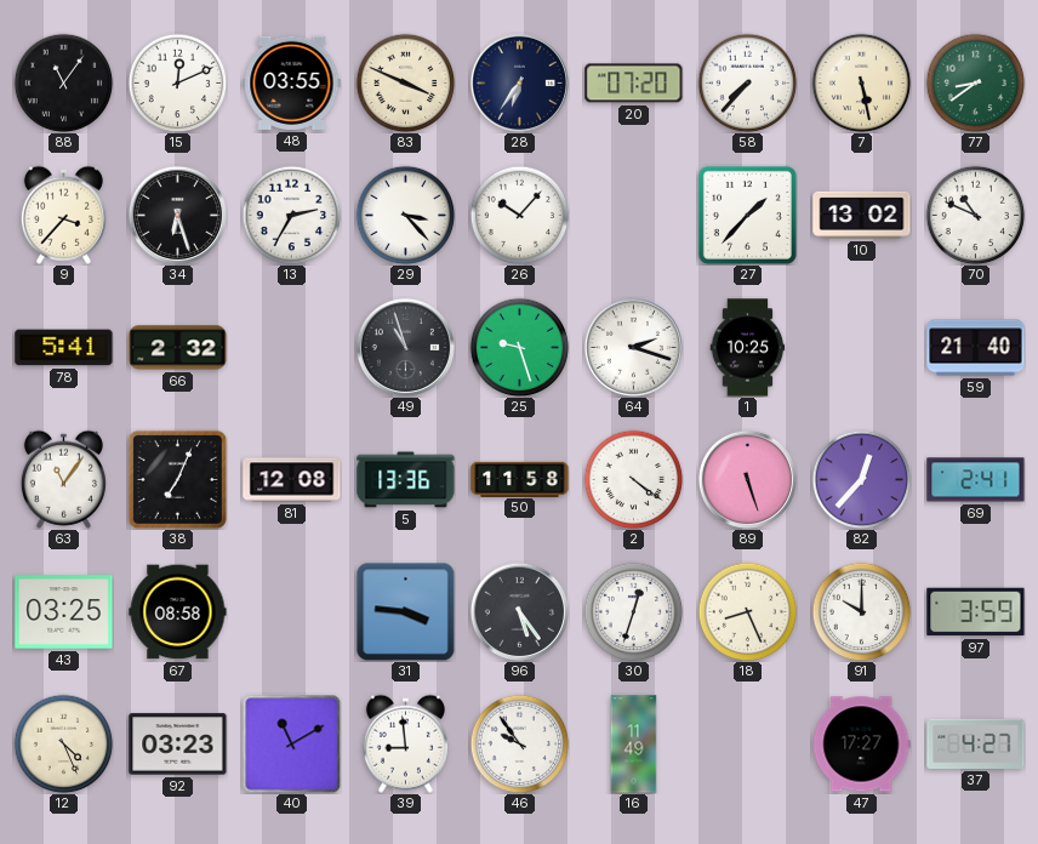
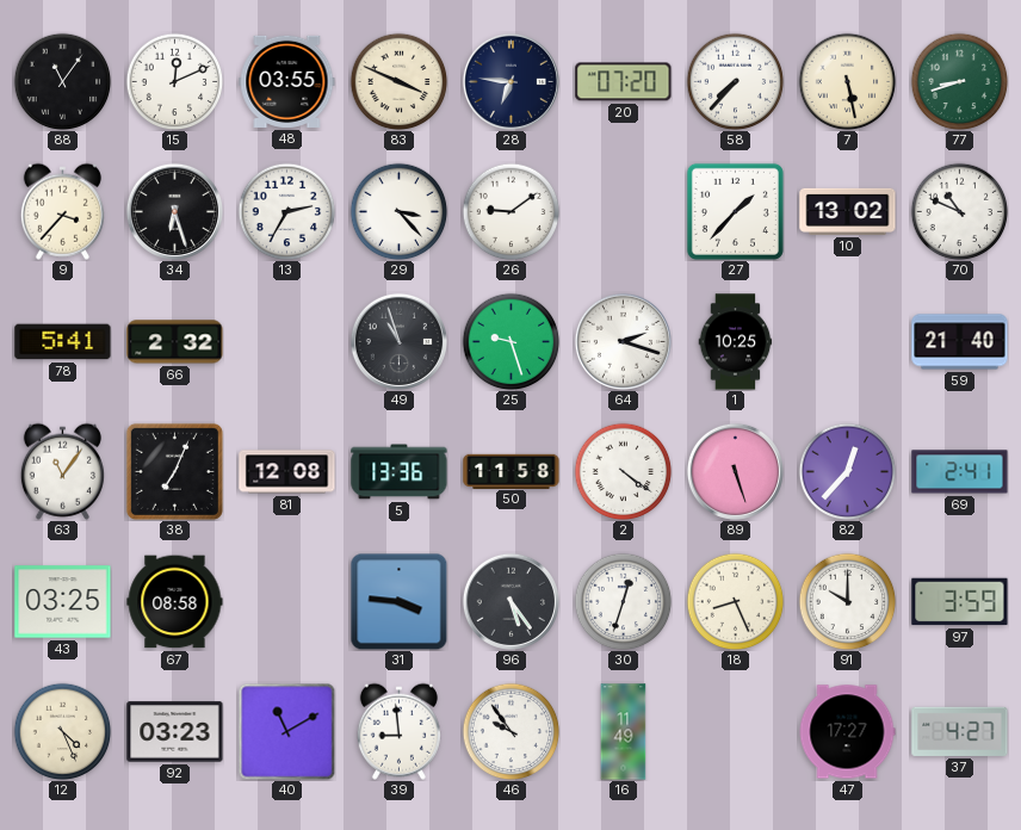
28: 6:36 -> 6:46 (510, 81)
77: 8:39 -> 8:42 (959, 81)
26: 10:07 -> 9:09 (510, 211)
